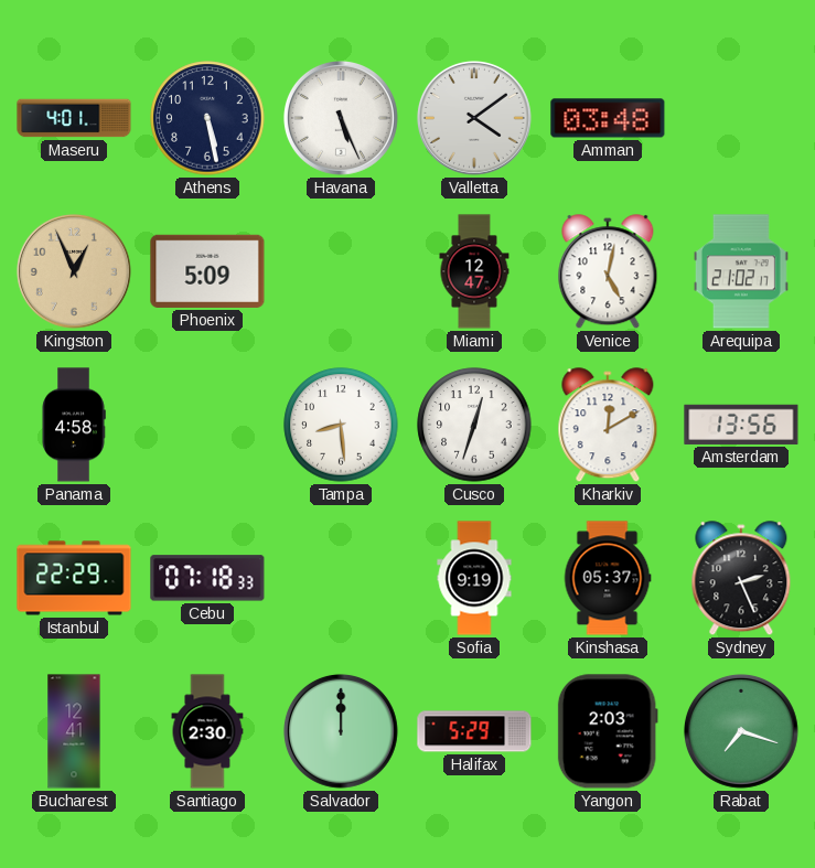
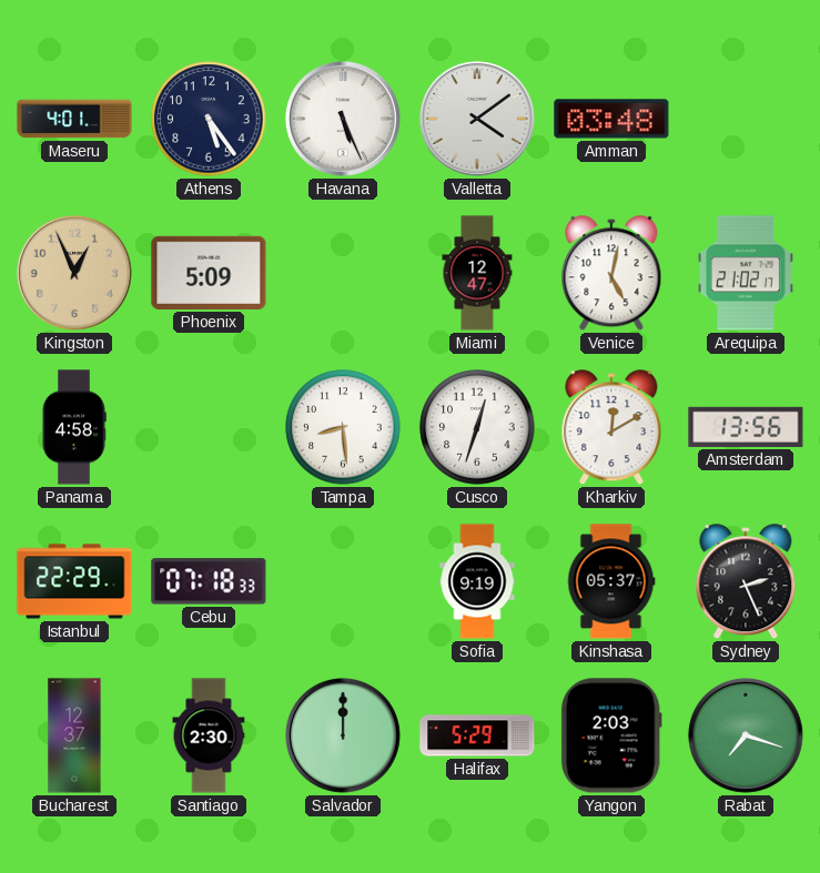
Athens: 5:28 -> 5:24 (209, 119)
Bucharest: 12:41 -> 12:37 (74, 735)
